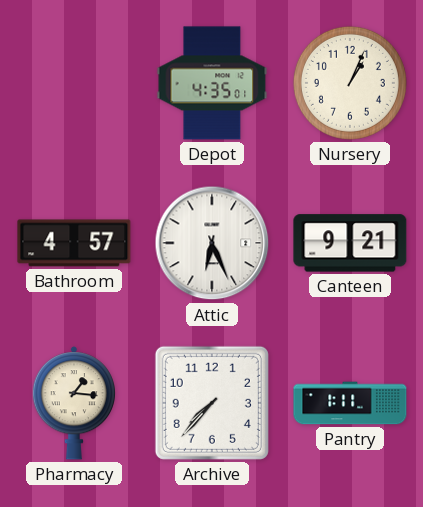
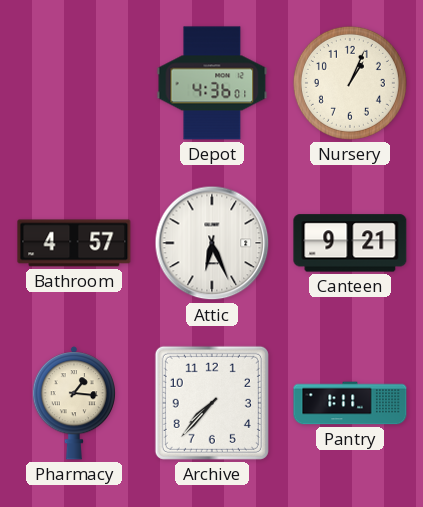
Depot: 4:35 -> 4:36 (212, 83)
